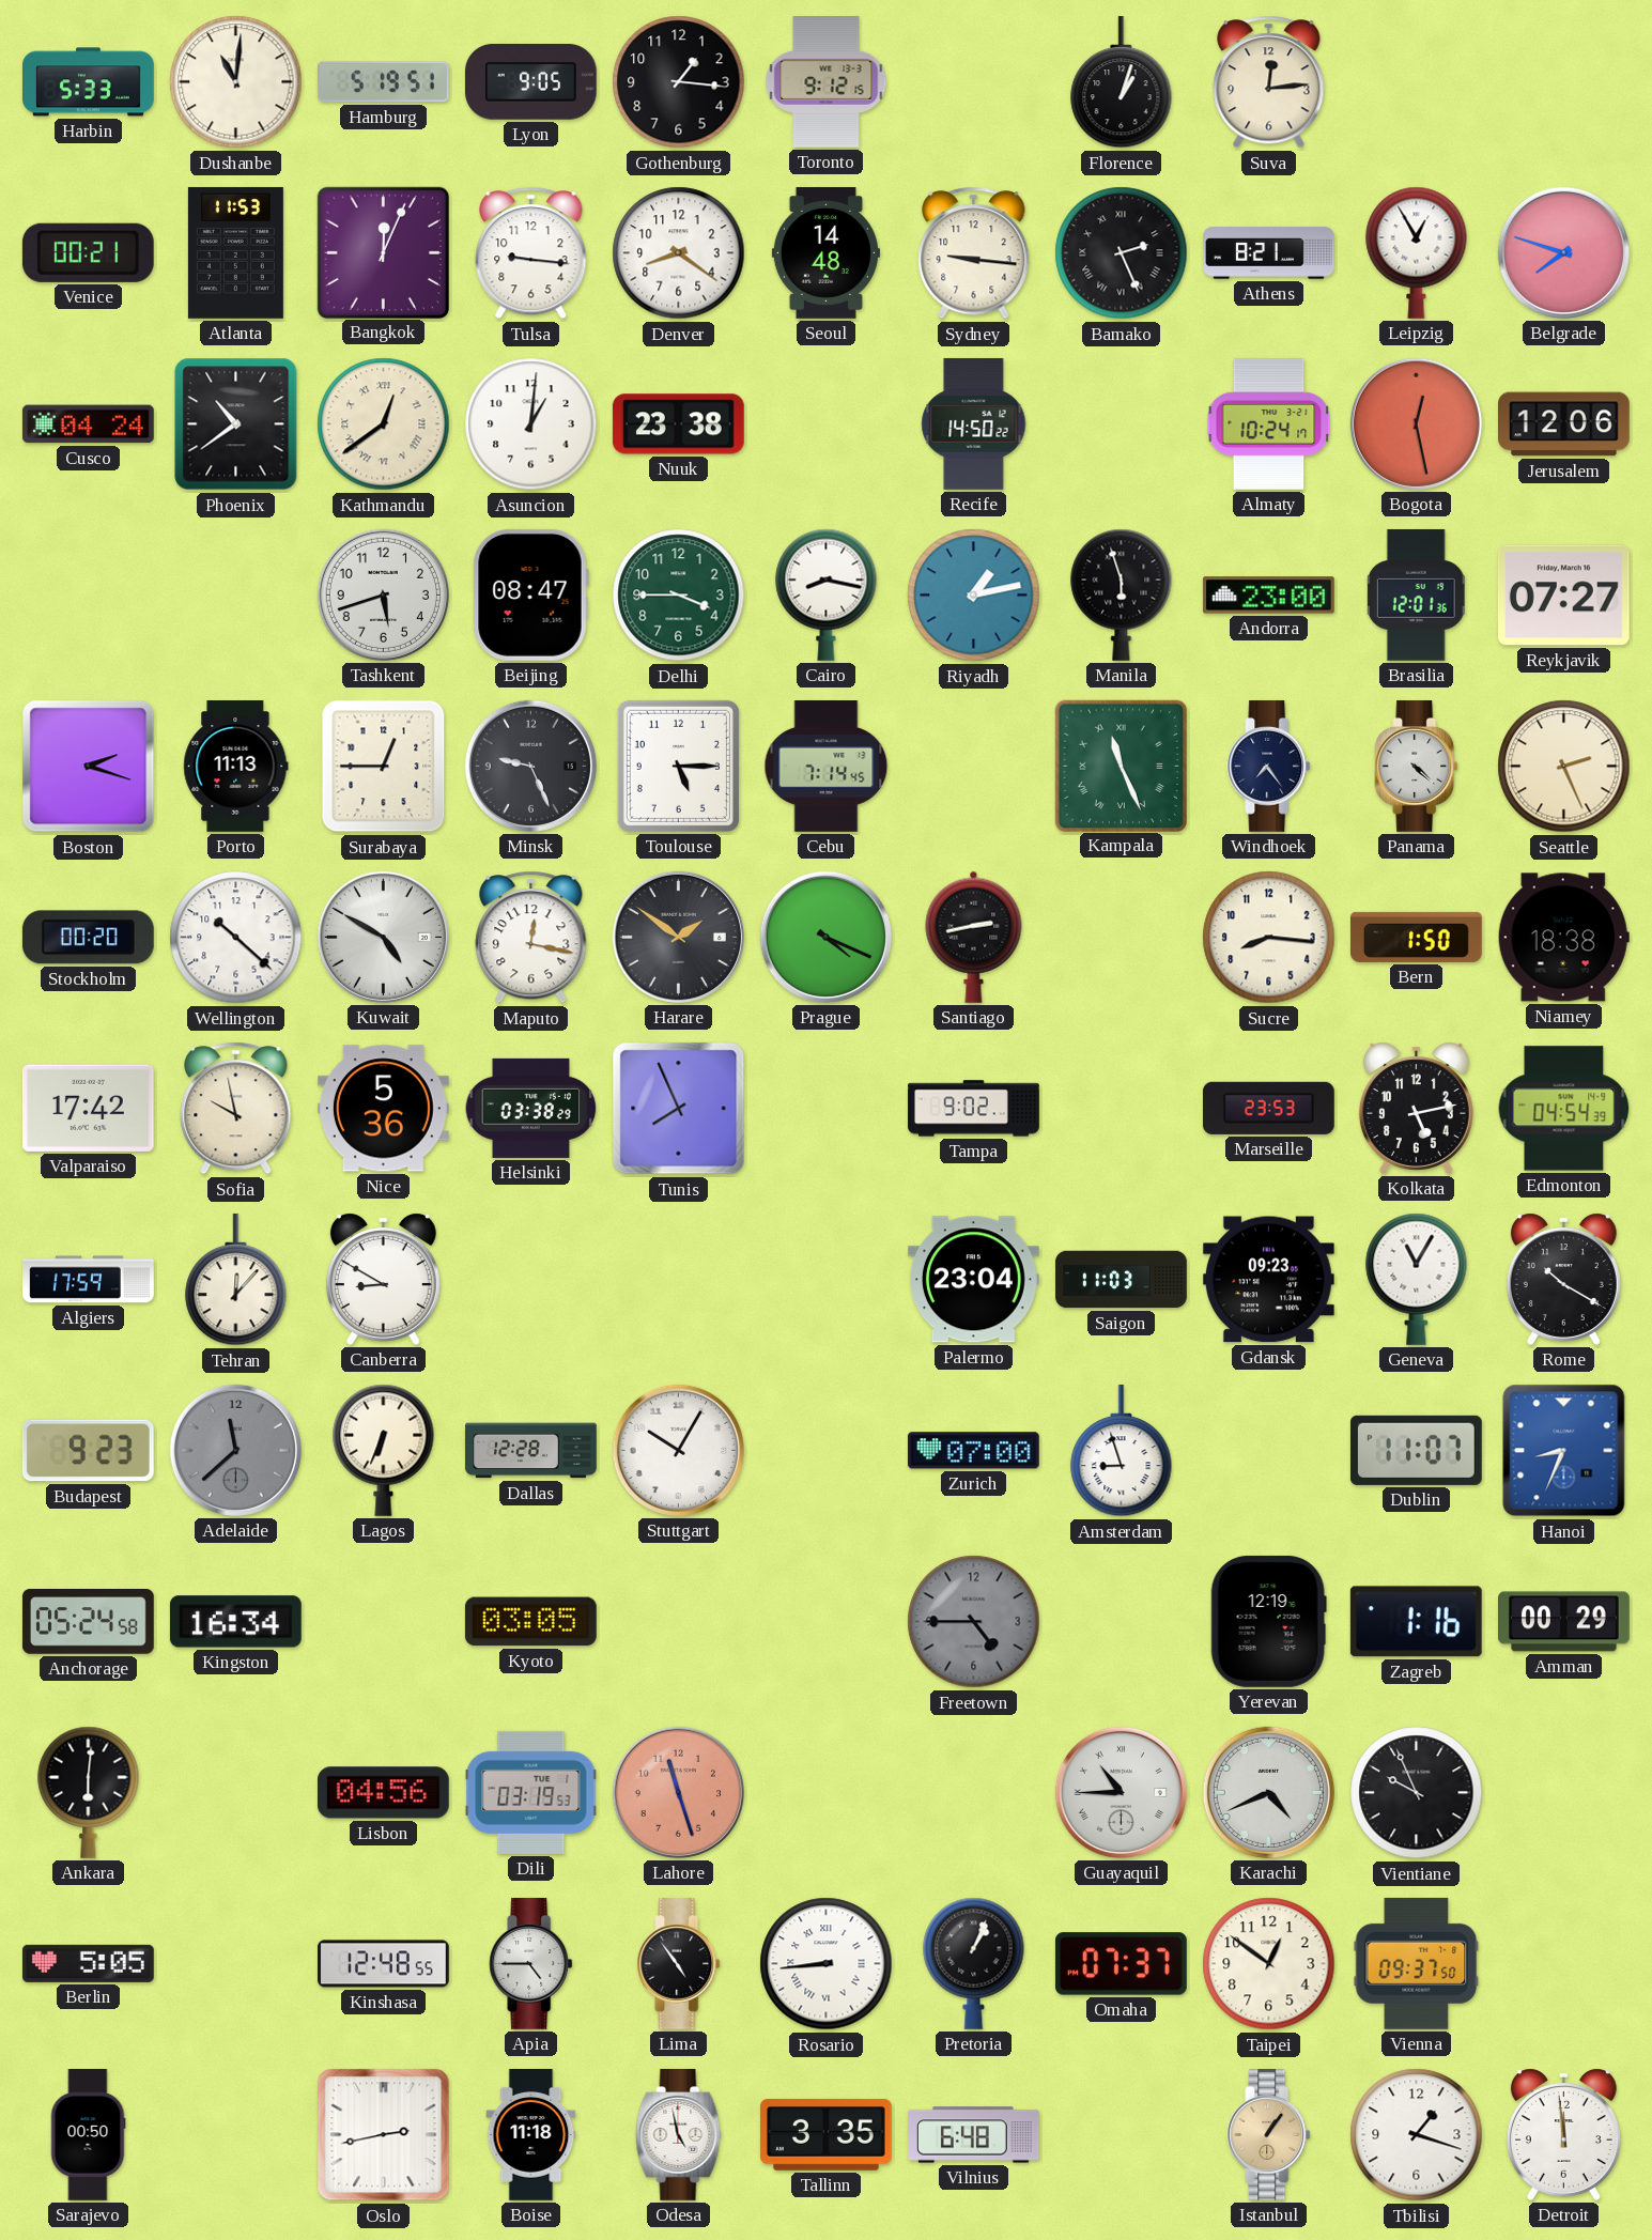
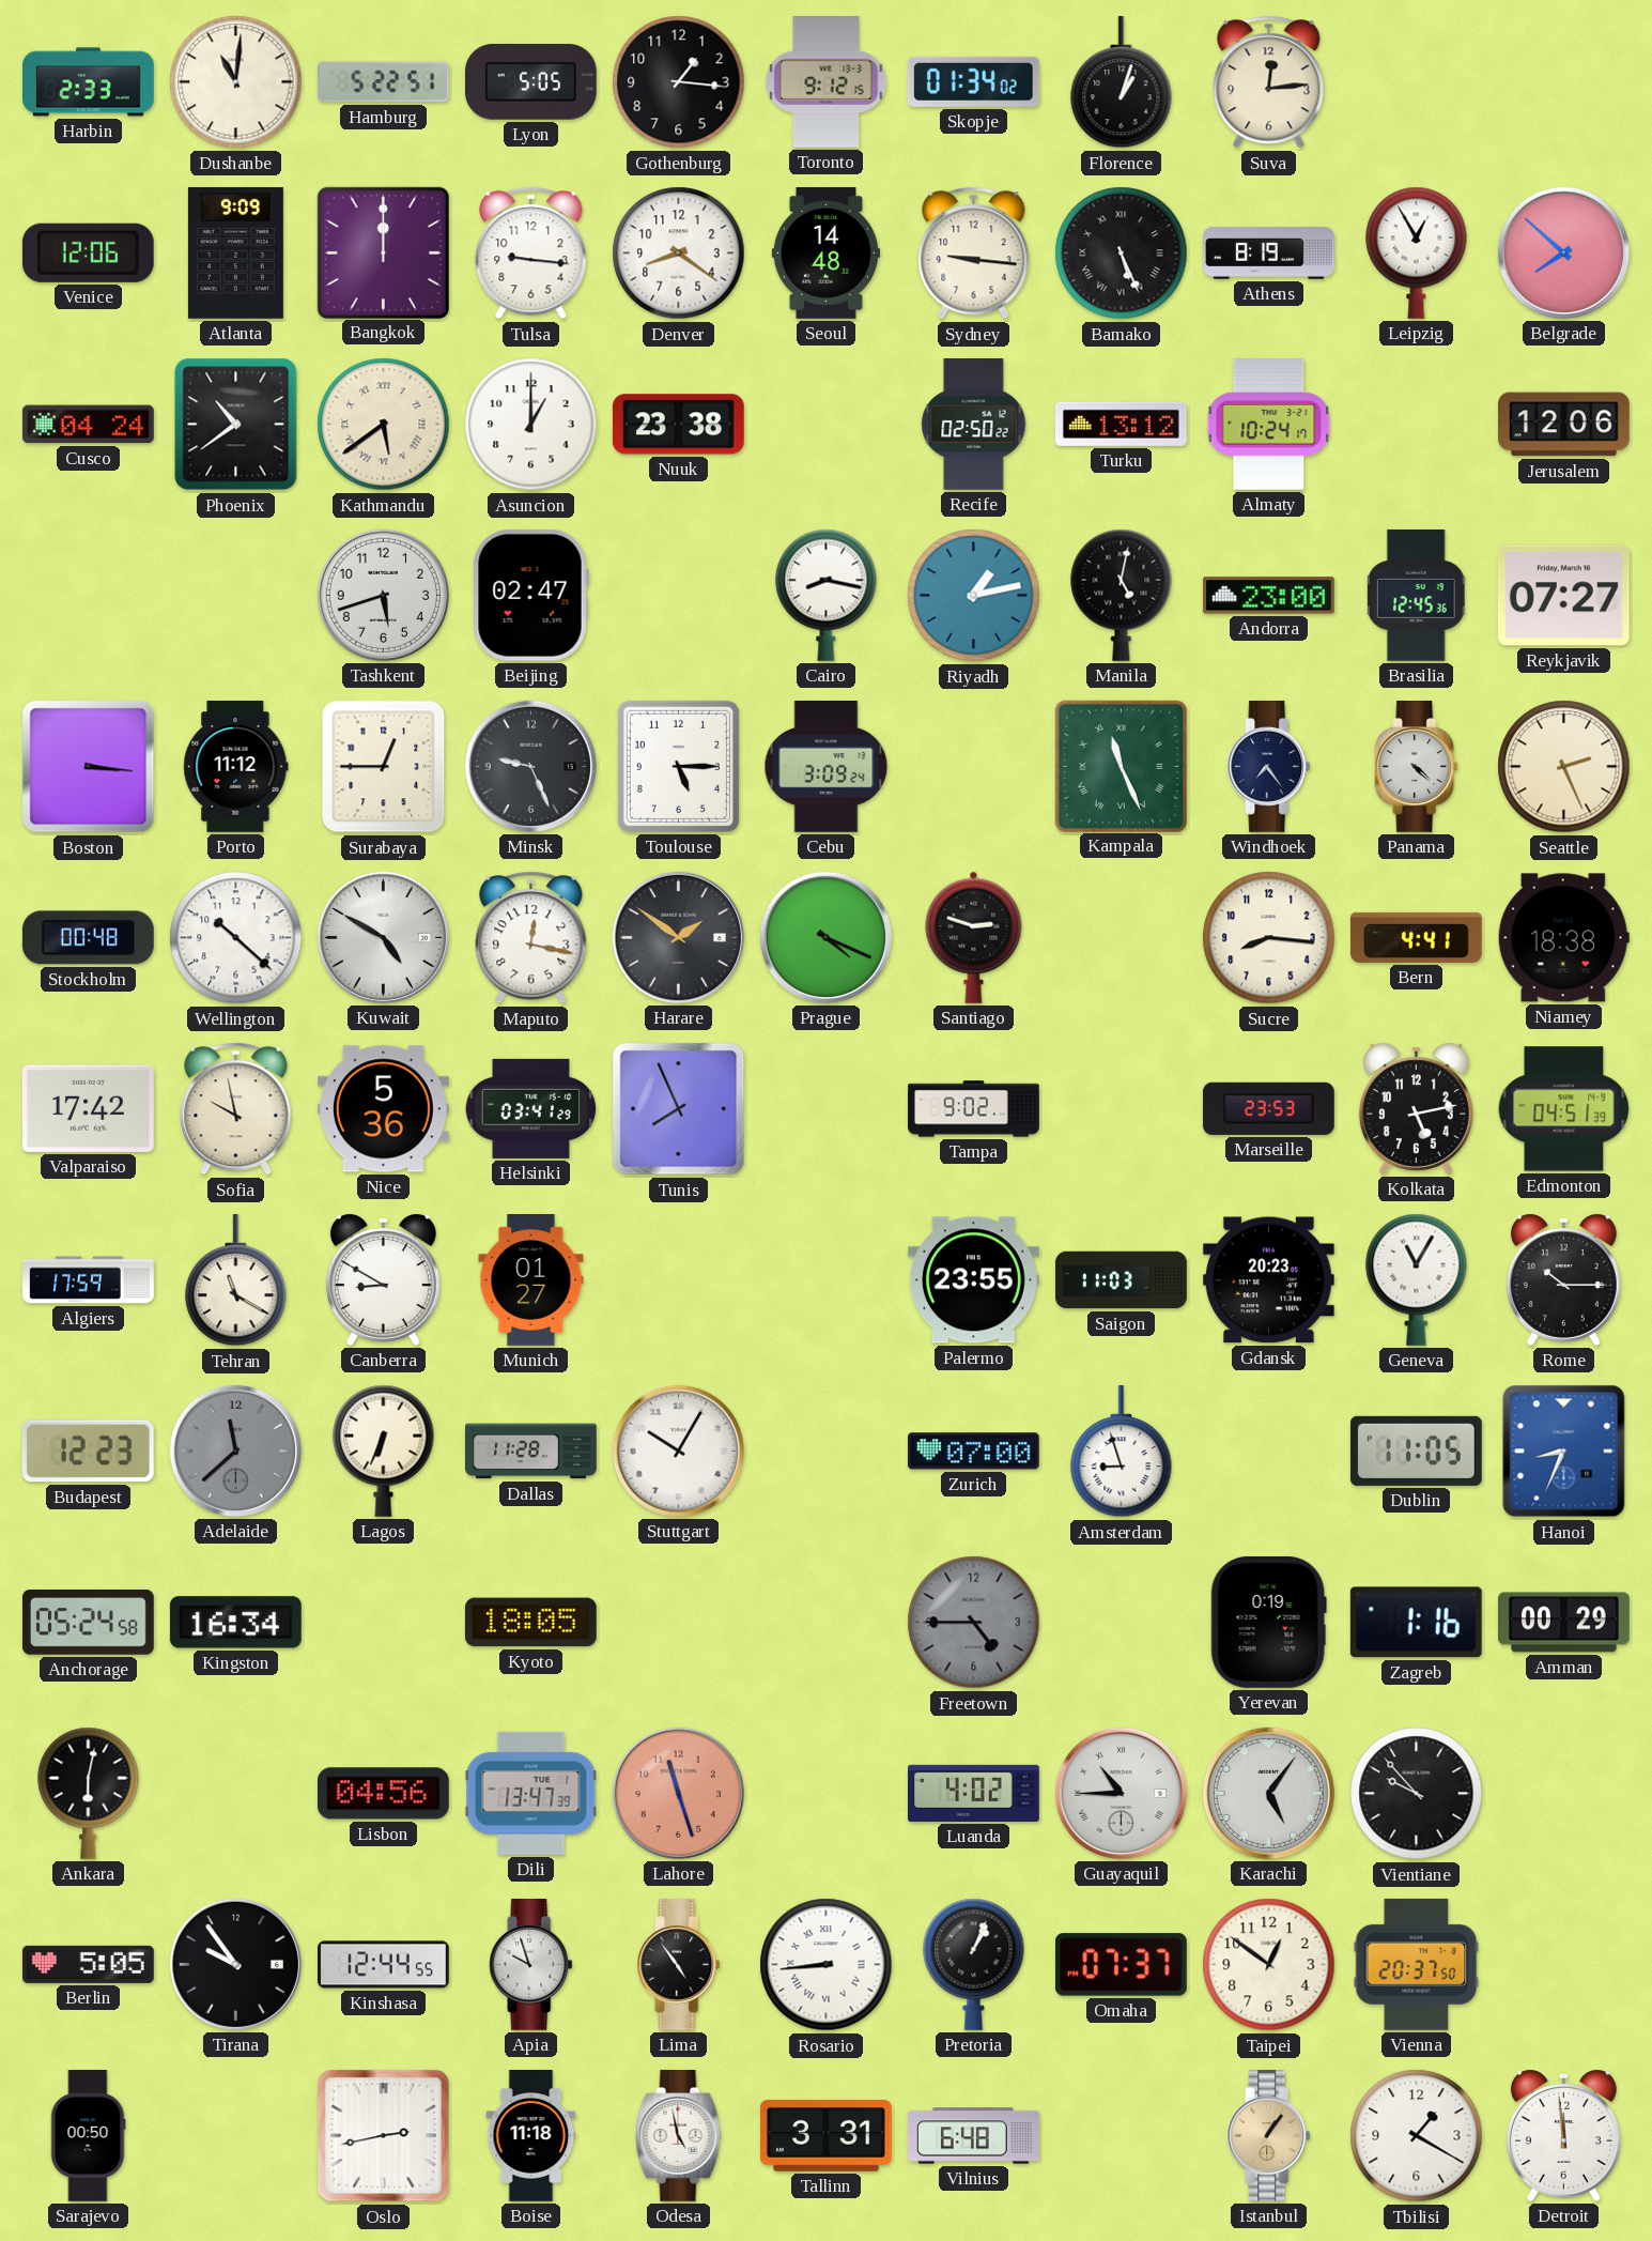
Harbin: 5:33 -> 2:33 (89, 82)
Hamburg: 5:19 -> 5:22 (383, 82)
Lyon: 9:05 -> 5:05 (530, 82)
Skopje: none -> 01:34 (973, 81)
Venice: 00:21 -> 12:06 (88, 252)
Atlanta: 11:53 -> 9:09 (235, 254)
Bangkok: 12:04 -> 12:00 (383, 252)
Bamako: 2:26 -> 5:26 (1122, 254)
Athens: 8:21 -> 8:19 (1269, 254)
Belgrade: 7:48 -> 7:52 (1563, 252)
Kathmandu: 12:39 -> 5:39 (384, 425)
Asuncion: 1:01 -> 1:00 (531, 425)
Recife: 14:50 -> 02:50 (974, 425)
Turku: none -> 13:12 (1121, 424)
Bogota: 12:28 -> none (1416, 423)
Beijing: 08:47 -> 02:47 (530, 595)
Delhi: 3:45 -> none (679, 596)
Manila: 5:57 -> 5:02 (1122, 595)
Brasilia: 12:01 -> 12:45 (1416, 595)
Boston: 2:18 -> 3:16 (89, 767)
Porto: 11:13 -> 11:12 (236, 767)
Cebu: 7:14 -> 3:09 (827, 767)
Stockholm: 00:20 -> 00:48 (88, 938)
Santiago: 2:43 -> 2:48 (974, 937)
Bern: 1:50 -> 4:41 (1417, 937)
Helsinki: 03:38 -> 03:41 (531, 1108)
Edmonton: 04:54 -> 04:51 (1564, 1109)
Tehran: 12:07 -> 11:20 (236, 1280)
Munich: none -> 01:27 (531, 1280)
Palermo: 23:04 -> 23:55 (973, 1280)
Gdansk: 09:23 -> 20:23 (1268, 1280)
Rome: 10:20 -> 10:15 (1563, 1279)
Budapest: 9:23 -> 12:23 (88, 1452)
Dallas: 12:28 -> 11:28 (531, 1452)
Dublin: 11:07 -> 11:05 (1416, 1450)
Kyoto: 03:05 -> 18:05 (530, 1623)
Yerevan: 12:19 -> 0:19 (1268, 1622)
Ankara: 6:01 -> 6:02 (89, 1793)
Dili: 03:19 -> 13:47 (531, 1793)
Luanda: none -> 4:02 (974, 1793)
Karachi: 4:41 -> 5:06 (1268, 1793)
Vientiane: 9:56 -> 9:53 (1417, 1794)
Tirana: none -> 9:54 (235, 1964)
Kinshasa: 12:48 -> 12:44 (384, 1965)
Apia: 4:45 -> 9:57 (531, 1965)
Vienna: 09:37 -> 20:37 (1417, 1964)
Tallinn: 3:35 -> 3:31 (825, 2135)
Tbilisi: 1:18 -> 1:20 (1417, 2136)
